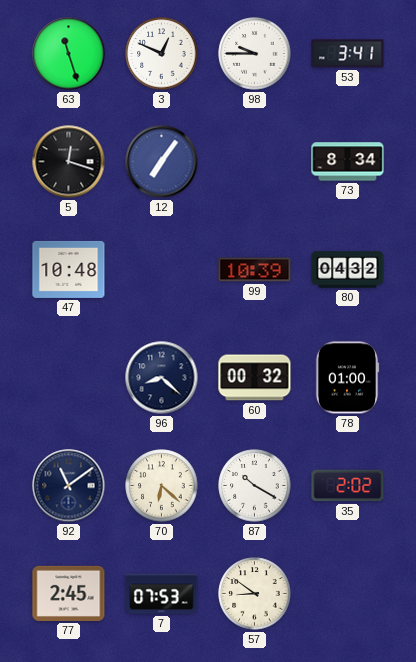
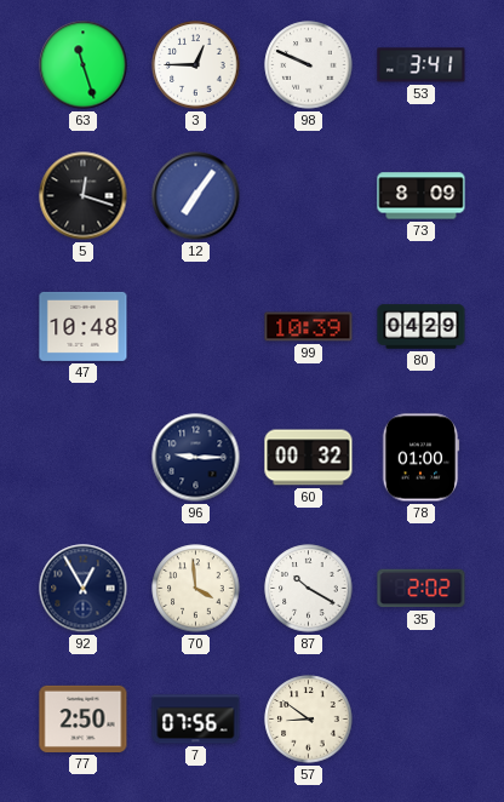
3: 12:49 -> 12:45 (196, 65)
98: 9:45 -> 9:49 (309, 65)
73: 8:34 -> 8:09 (422, 196)
80: 04:32 -> 04:29 (422, 327)
96: 8:22 -> 9:15 (196, 458)
92: 11:09 -> 12:55 (84, 589)
70: 6:22 -> 3:59 (196, 589)
77: 2:45 -> 2:50 (84, 718)
7: 07:53 -> 07:56 (196, 720)
